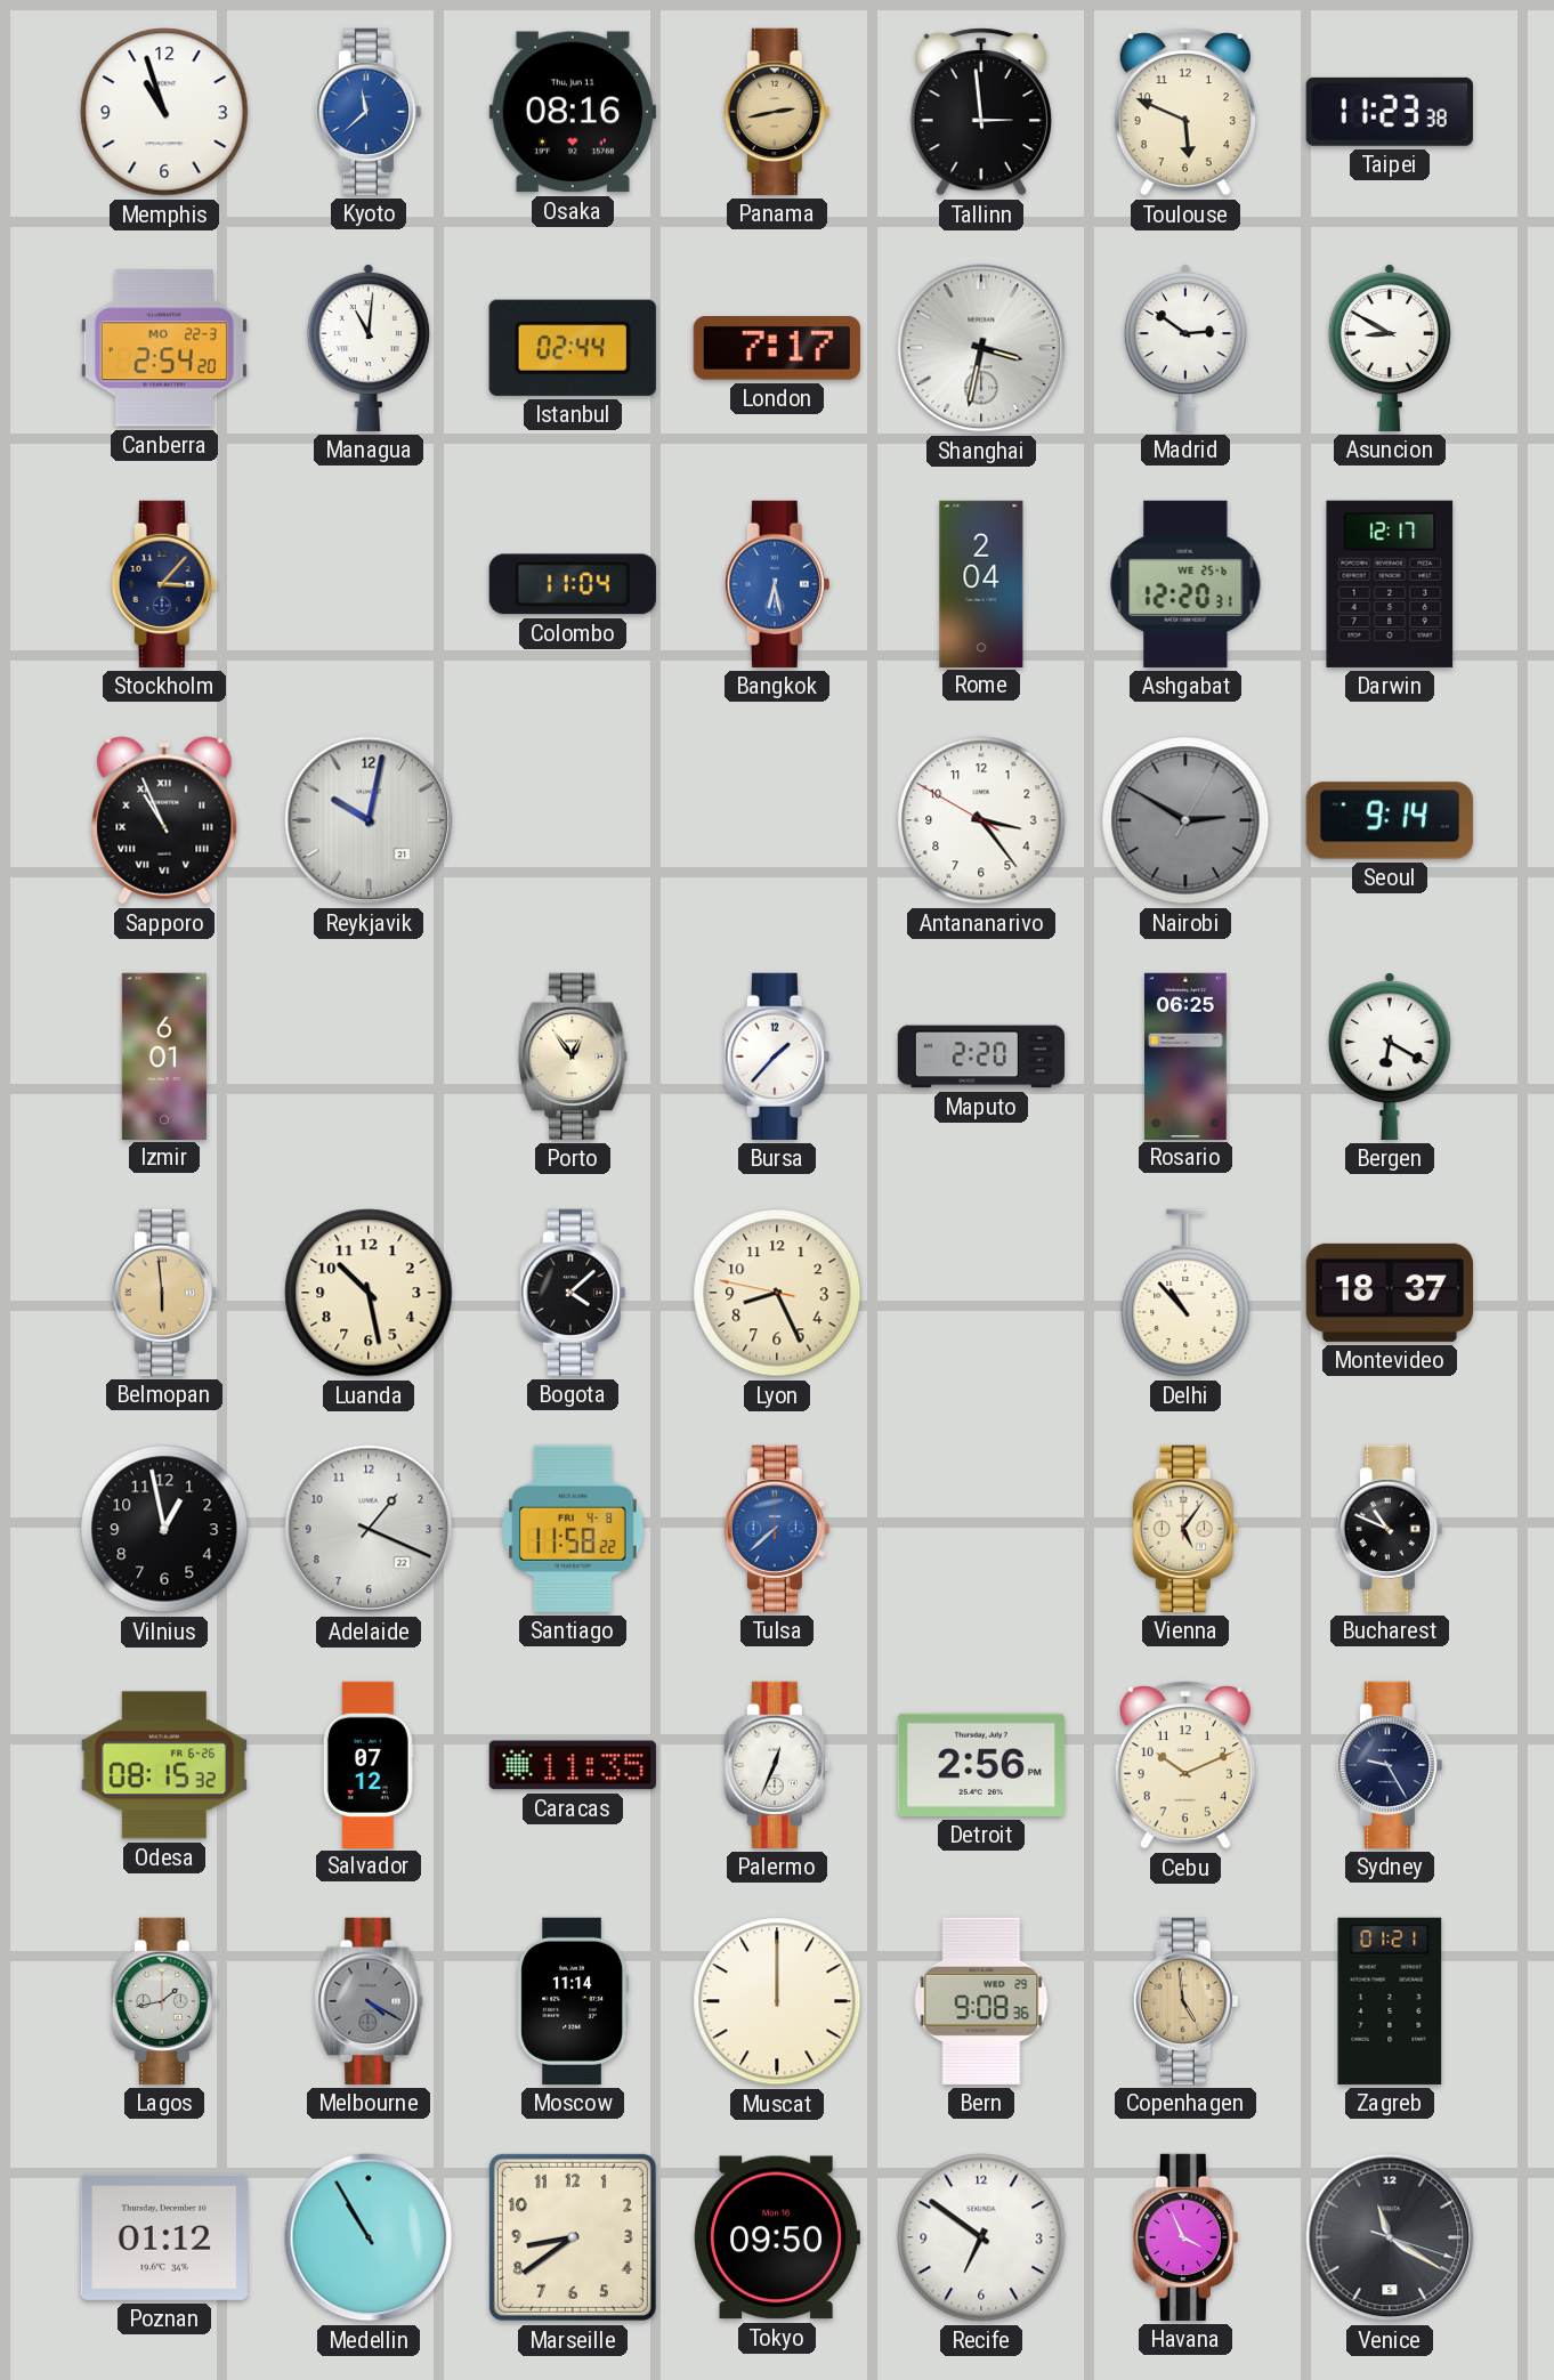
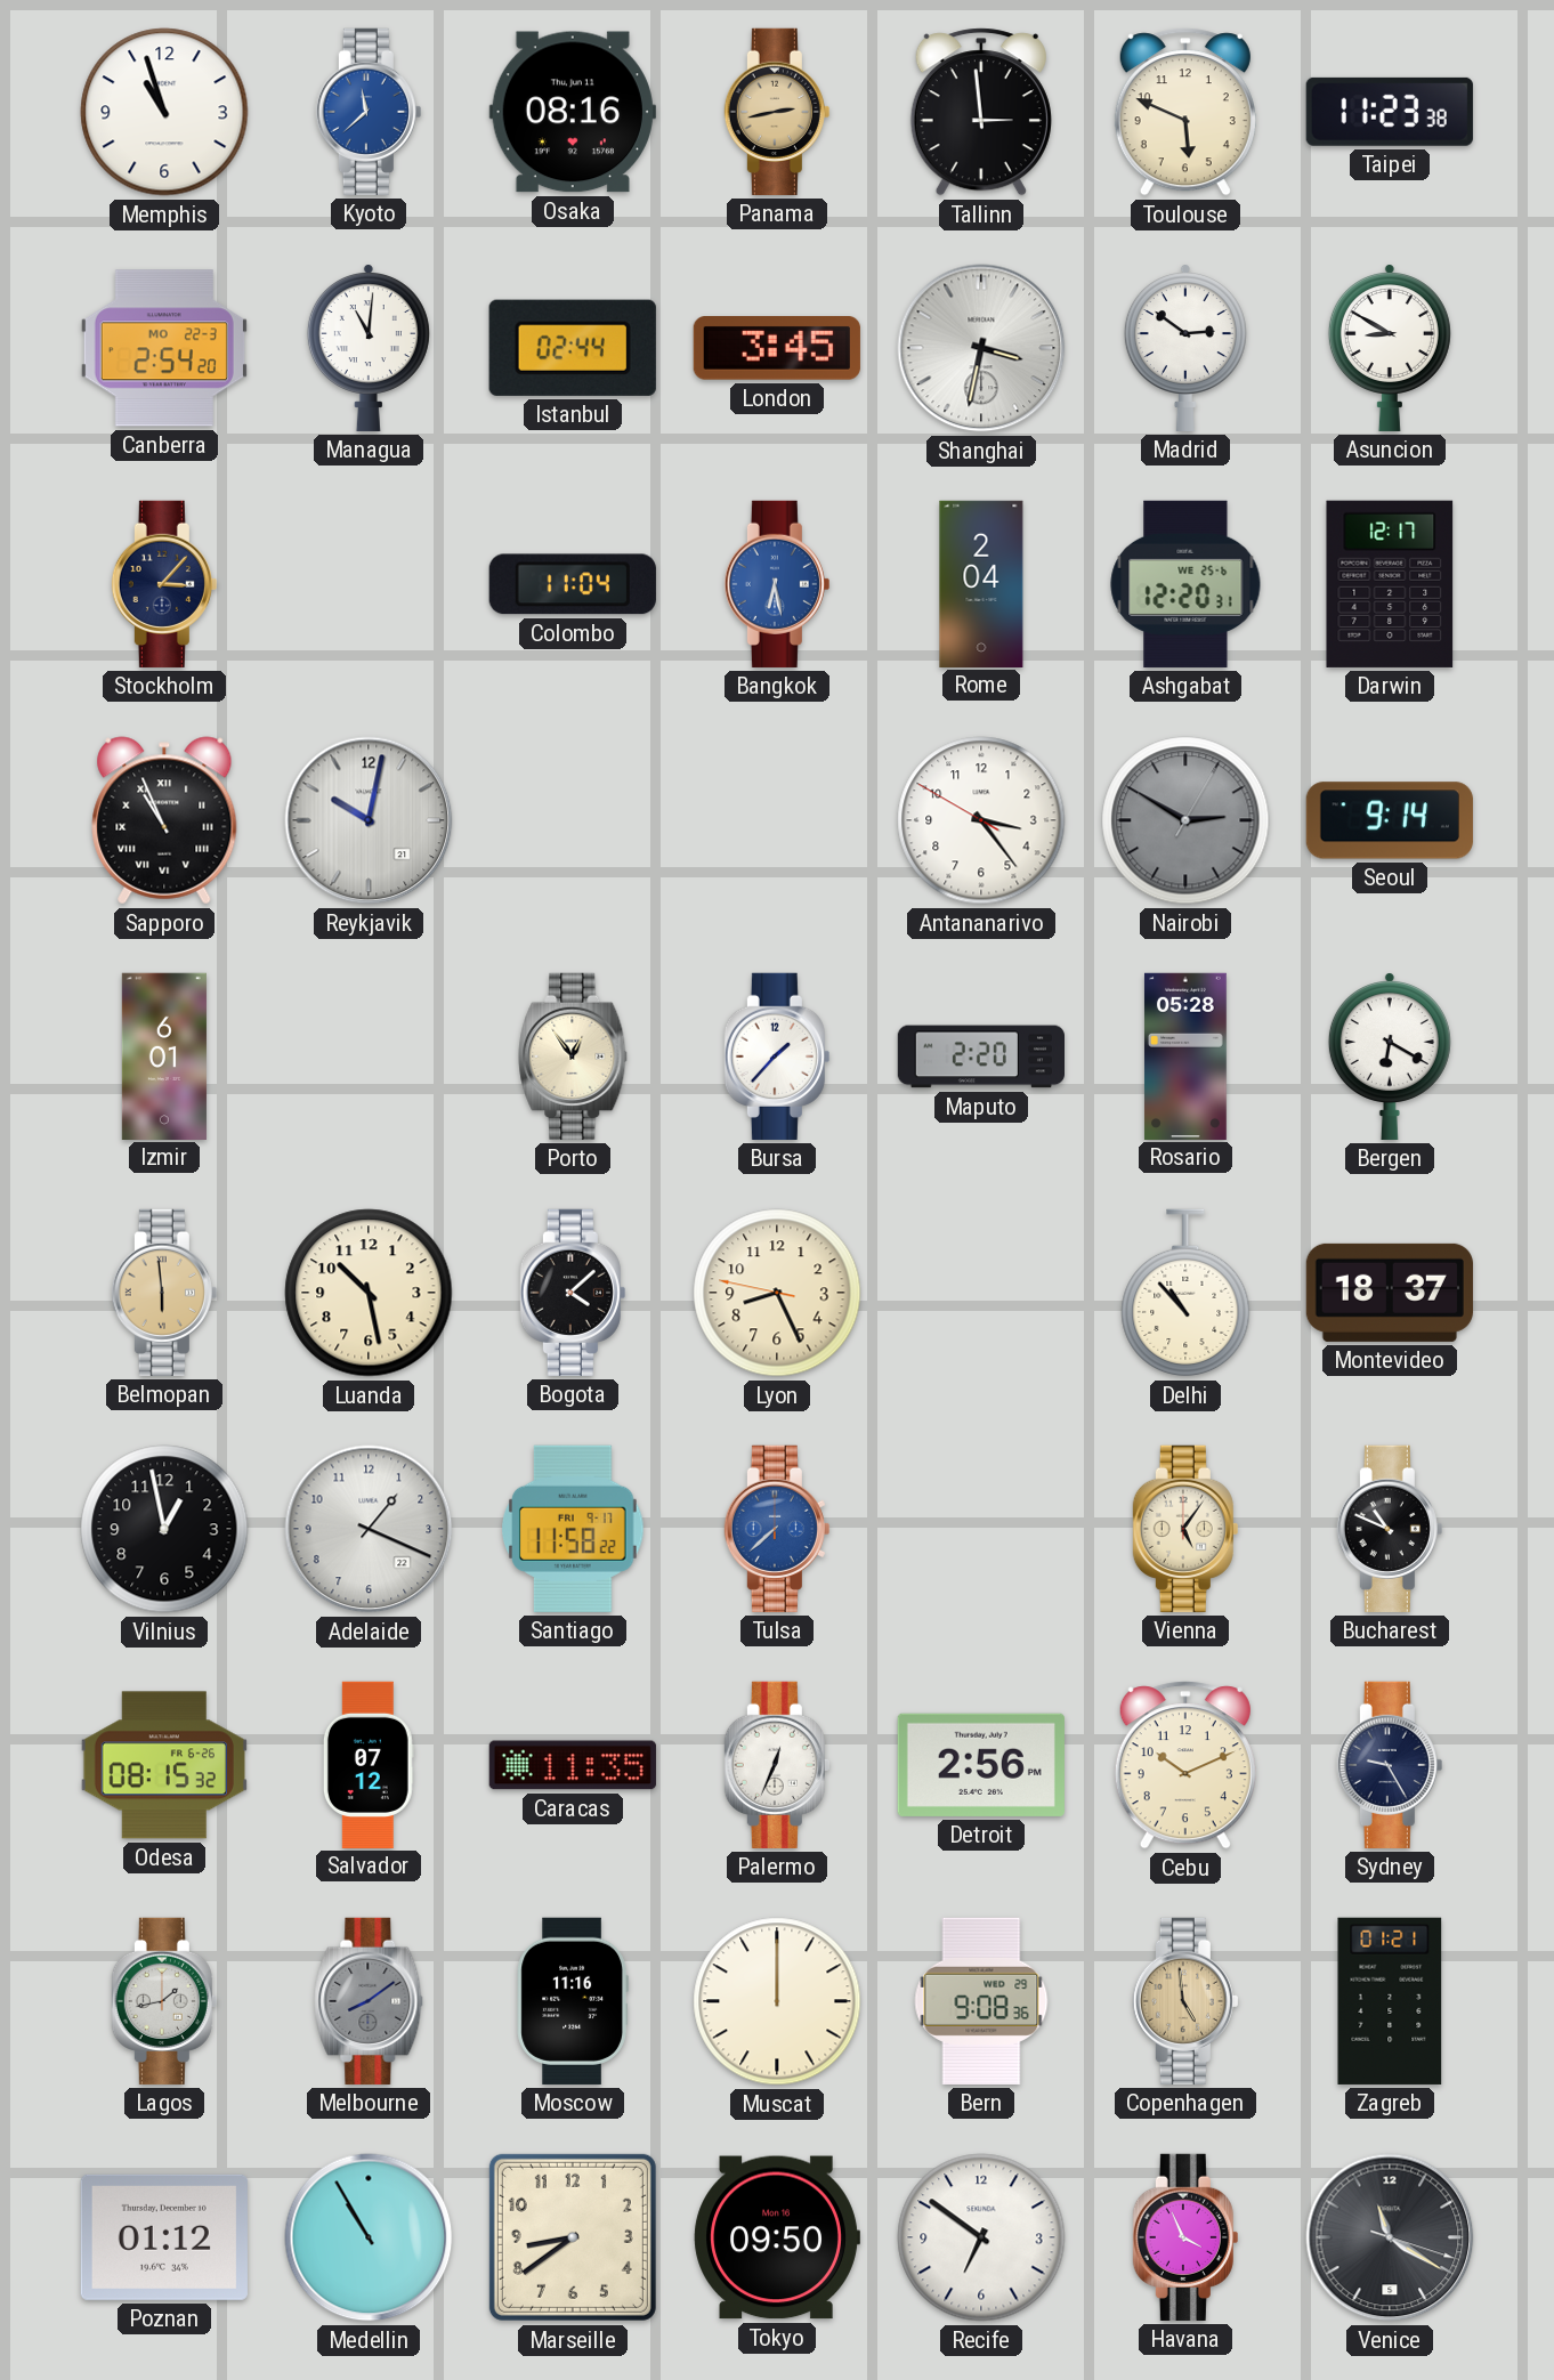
London: 7:17 -> 3:45 (777, 348)
Rosario: 06:25 -> 05:28 (1185, 1055)
Santiago date: FRI 4-8 -> FRI 9-17 (573, 1529)
Melbourne: 4:20 -> 8:09 (369, 2001)
Moscow: 11:14 -> 11:16 (573, 2001)
